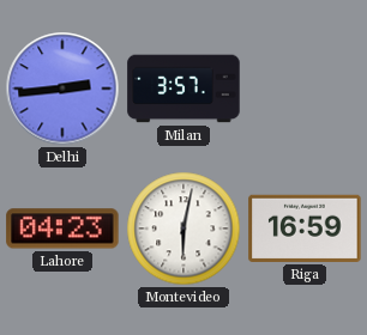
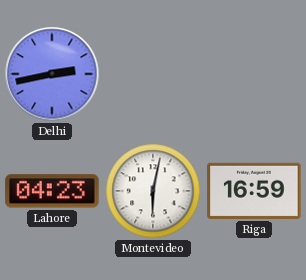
Delhi: 2:44 -> 2:43 (52, 74)
Milan: 3:57 -> none (183, 89)
